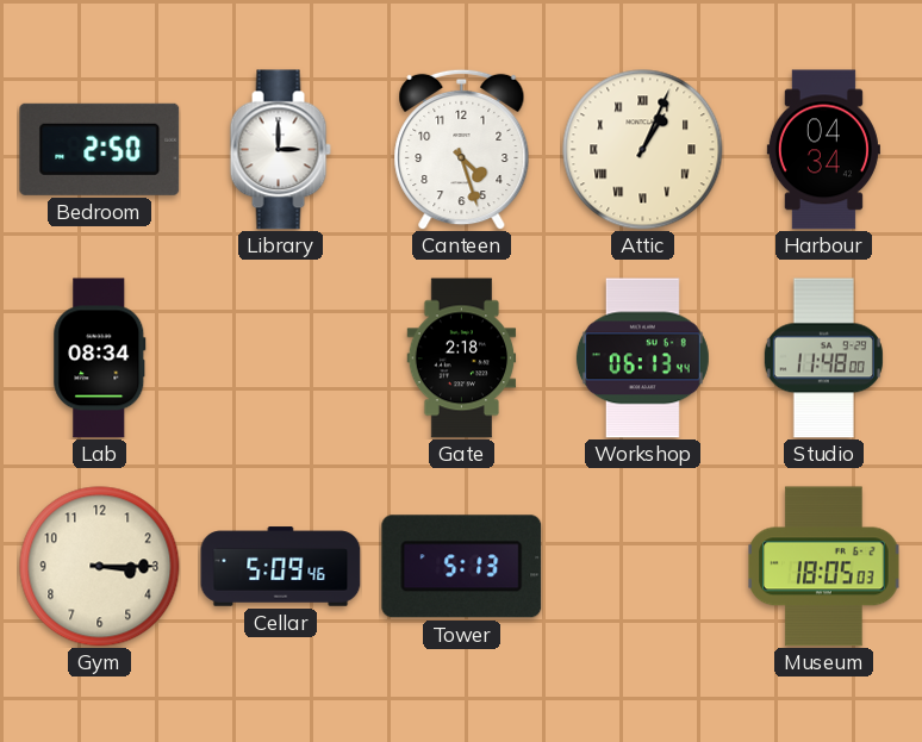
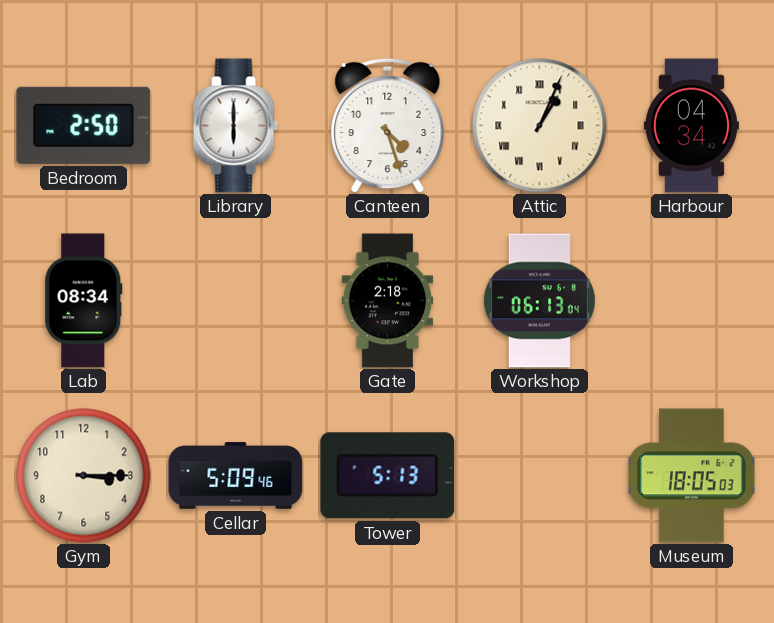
Library: 3:00 -> 6:00 (235, 126)
Workshop: 06:13:44 -> 06:13:04 (539, 301)
Studio: 11:48 -> none (823, 358)
